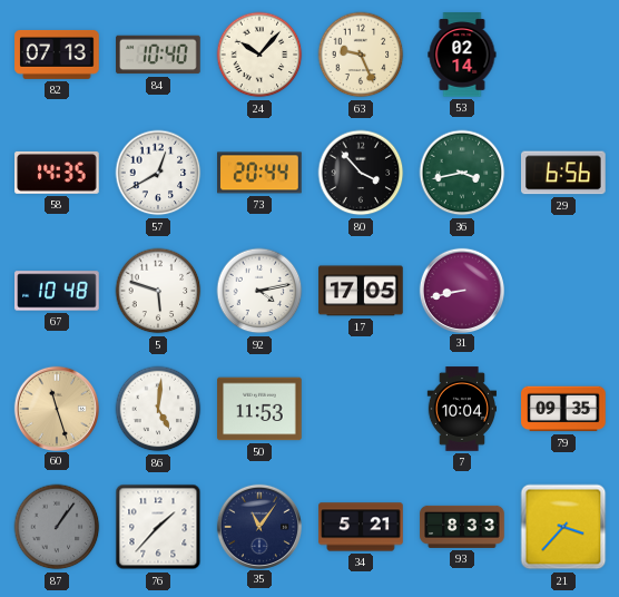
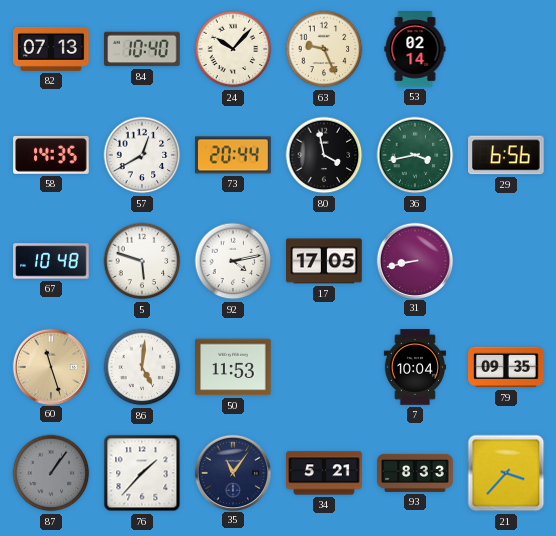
80: 3:53 -> 3:58 (324, 155)
